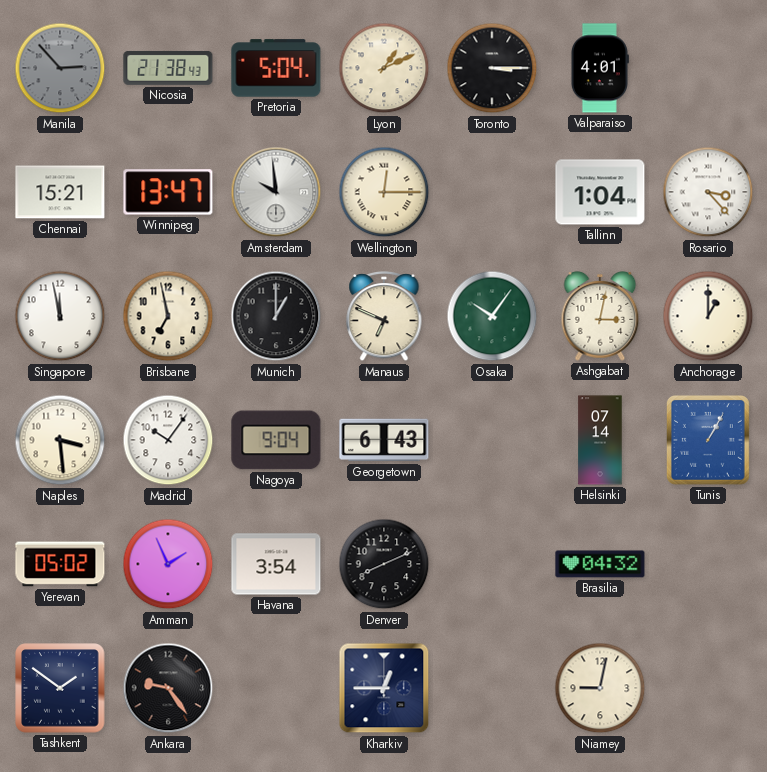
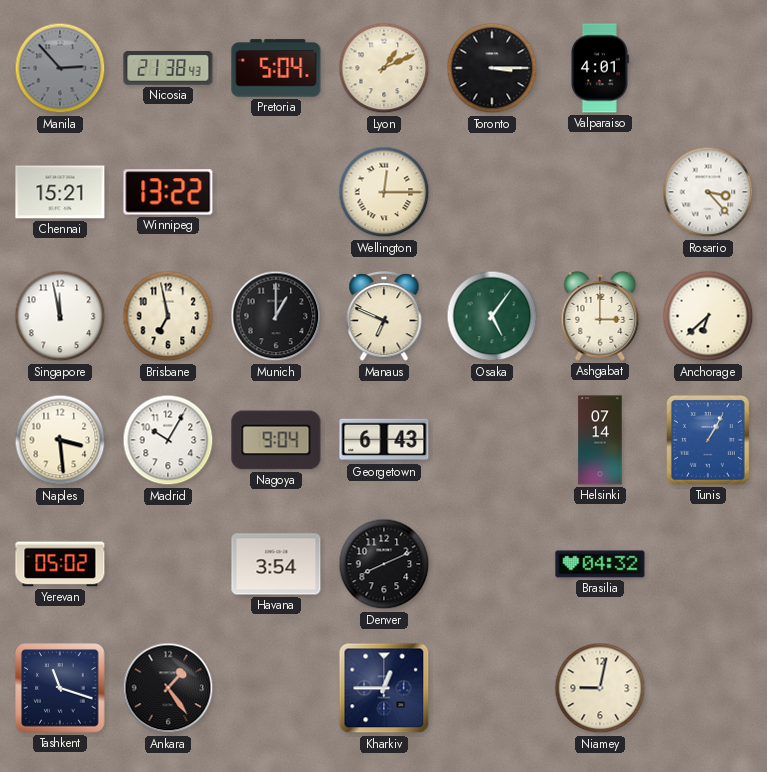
Winnipeg: 13:47 -> 13:22 (168, 192)
Amsterdam: 9:59 -> none (276, 192)
Tallinn: 1:04 -> none (600, 192)
Osaka: 10:06 -> 5:06 (492, 316)
Ashgabat: 3:02 -> 3:00 (600, 317)
Anchorage: 1:00 -> 6:38 (708, 316)
Madrid: 10:06 -> 10:05 (168, 440)
Amman: 1:56 -> none (168, 564)
Tashkent: 1:51 -> 11:18 (60, 688)
Ankara: 9:24 -> 1:24 (168, 688)
